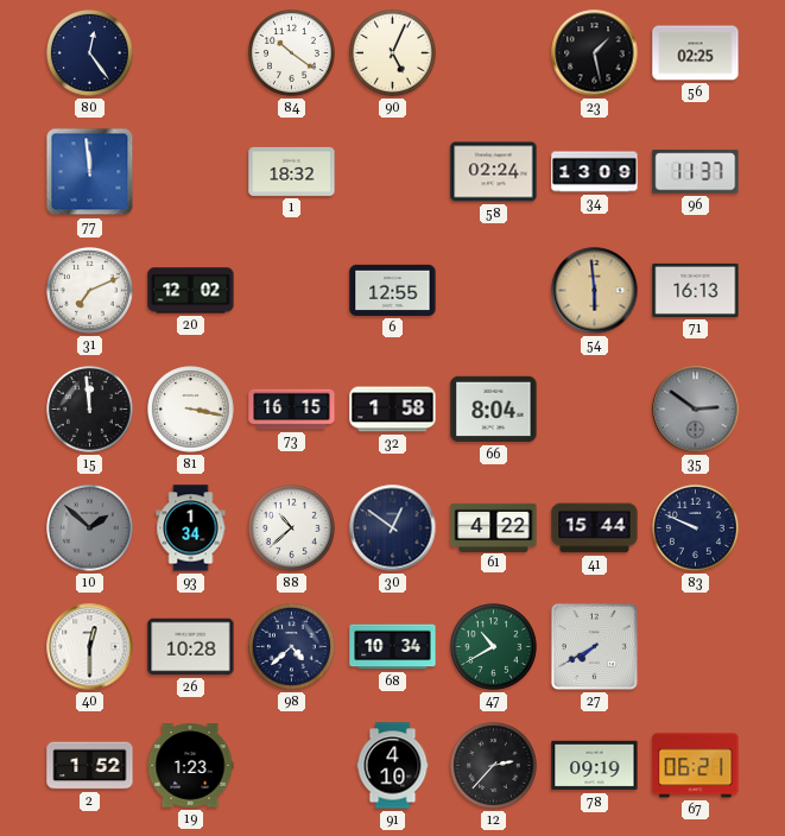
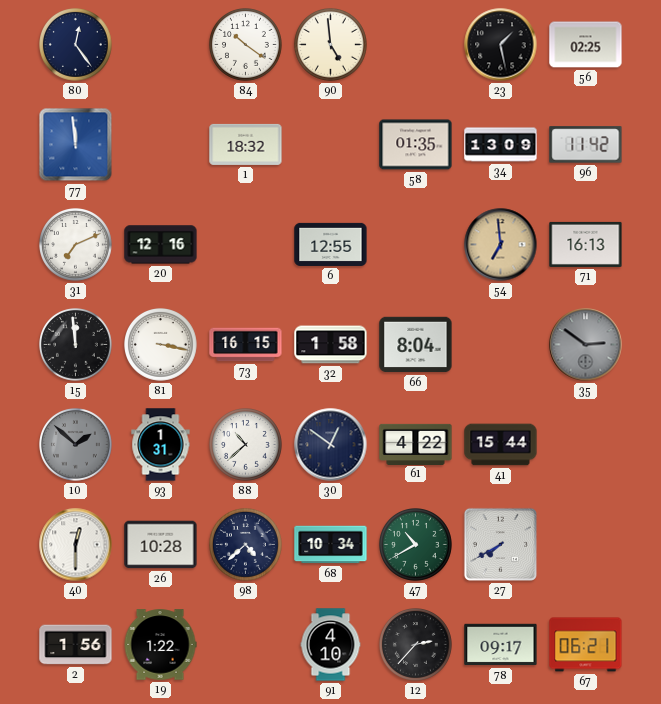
90: 5:04 -> 4:59 (331, 45)
58: 02:24 -> 01:35 (416, 145)
96: 11:37 -> 11:42 (586, 145)
20: 12:02 -> 12:16 (161, 245)
54: 5:59 -> 6:59 (501, 245)
93: 1:34 -> 1:31 (161, 445)
83: 9:49 -> none (696, 528)
2: 1:52 -> 1:56 (76, 645)
19: 1:23 -> 1:22 (160, 645)
78: 09:19 -> 09:17 (501, 645)
